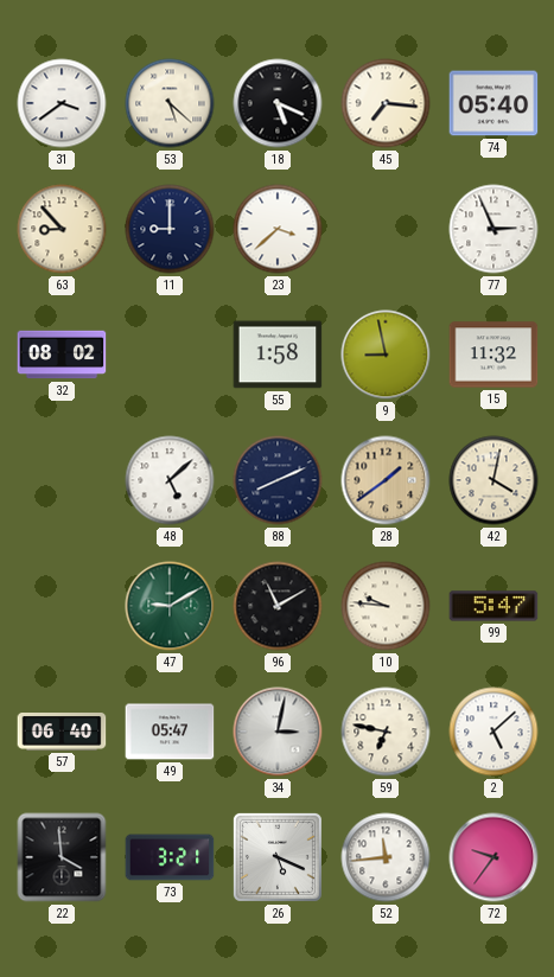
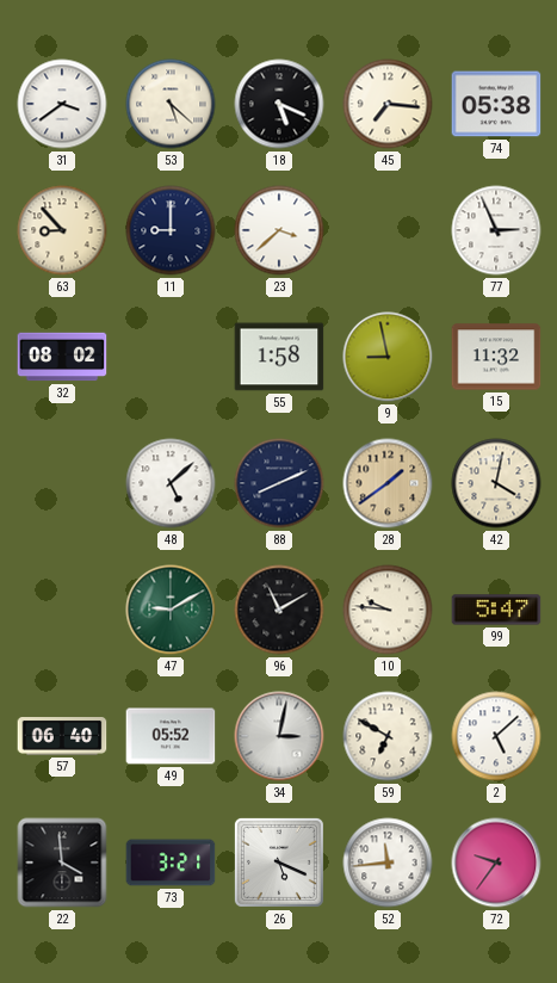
74: 05:40 -> 05:38 (496, 104)
49: 05:47 -> 05:52 (171, 736)
59: 6:47 -> 6:50 (388, 736)
